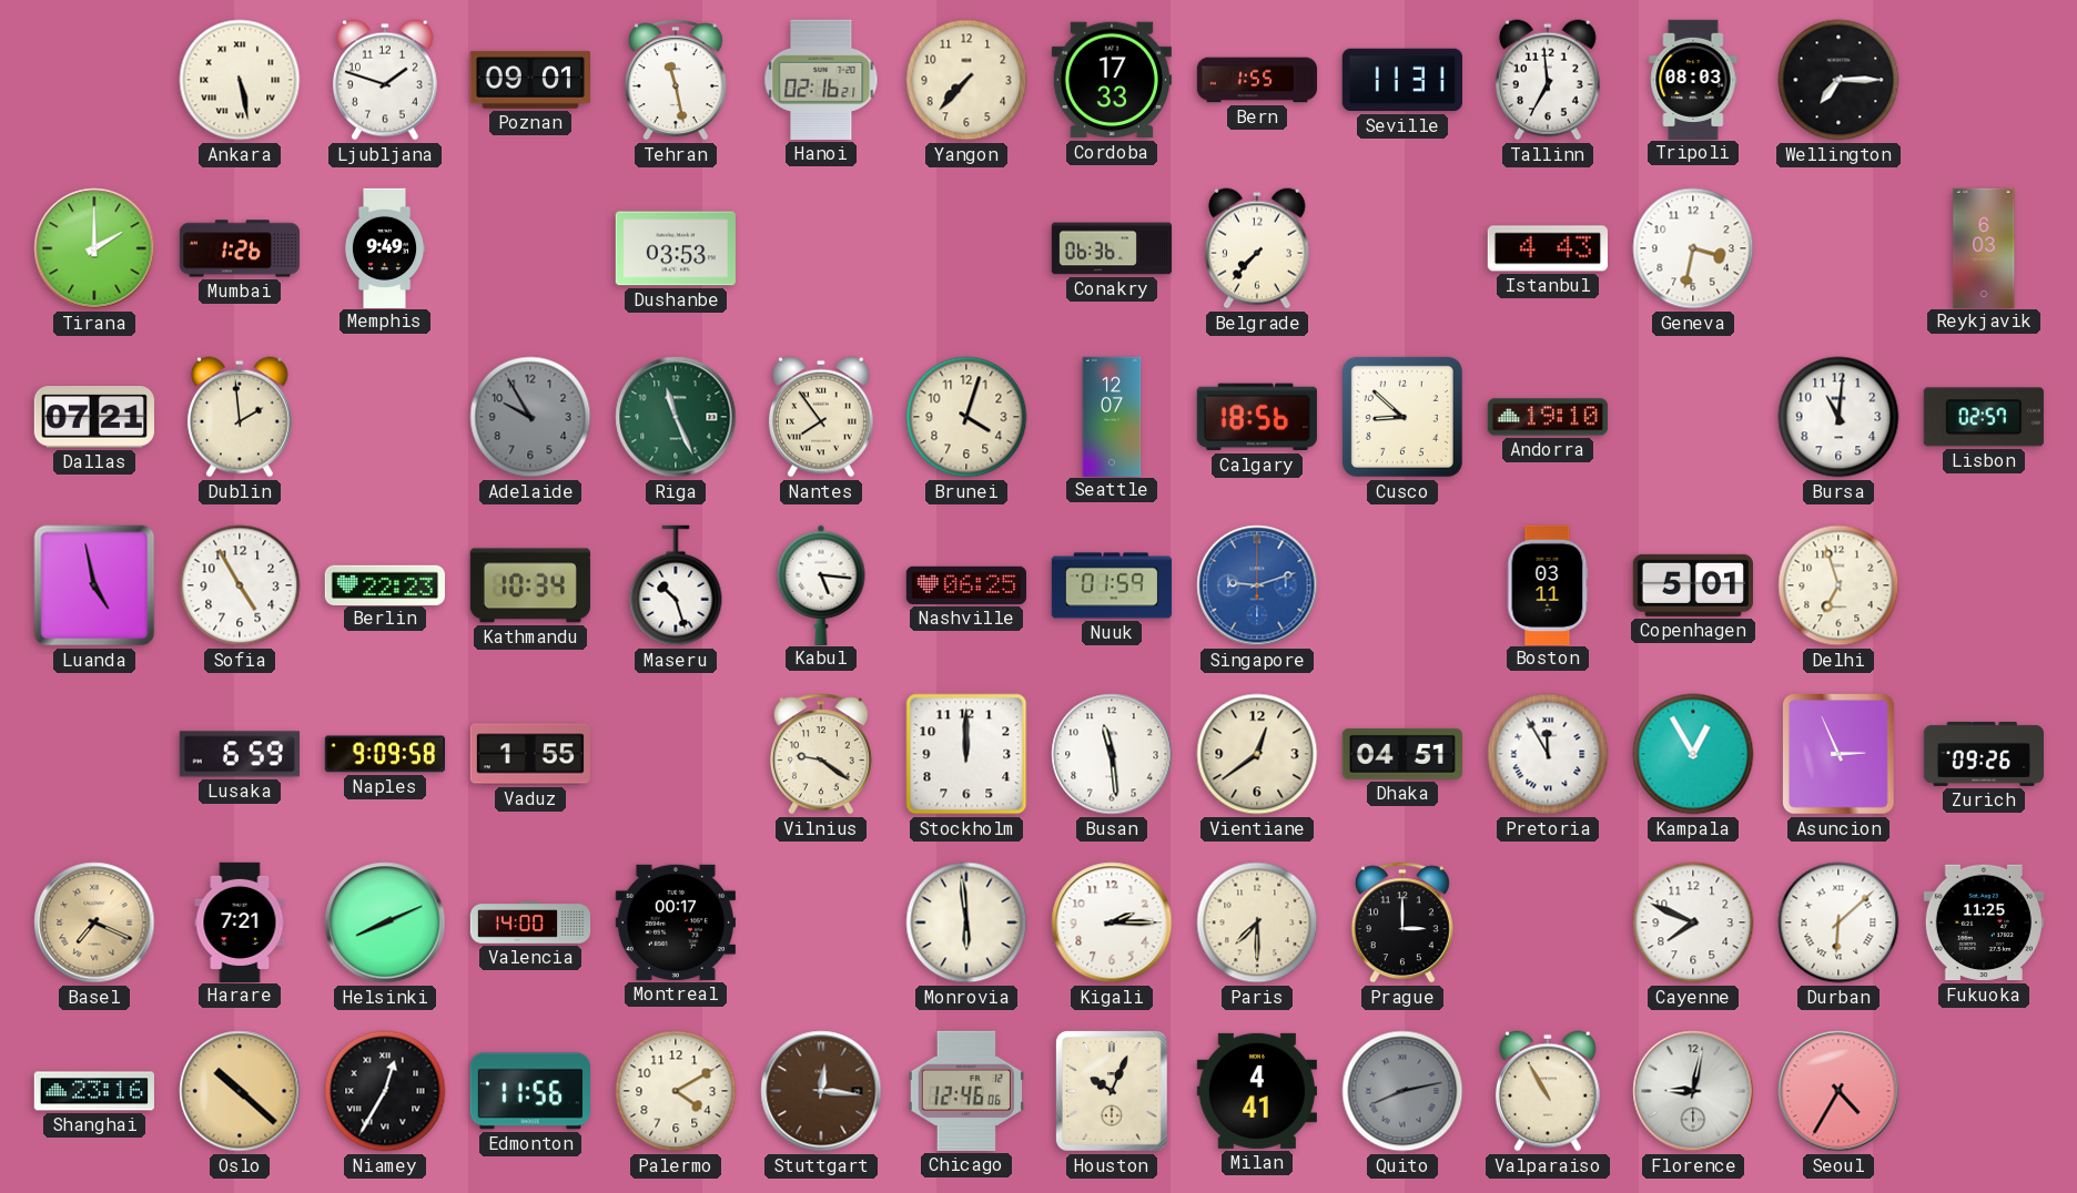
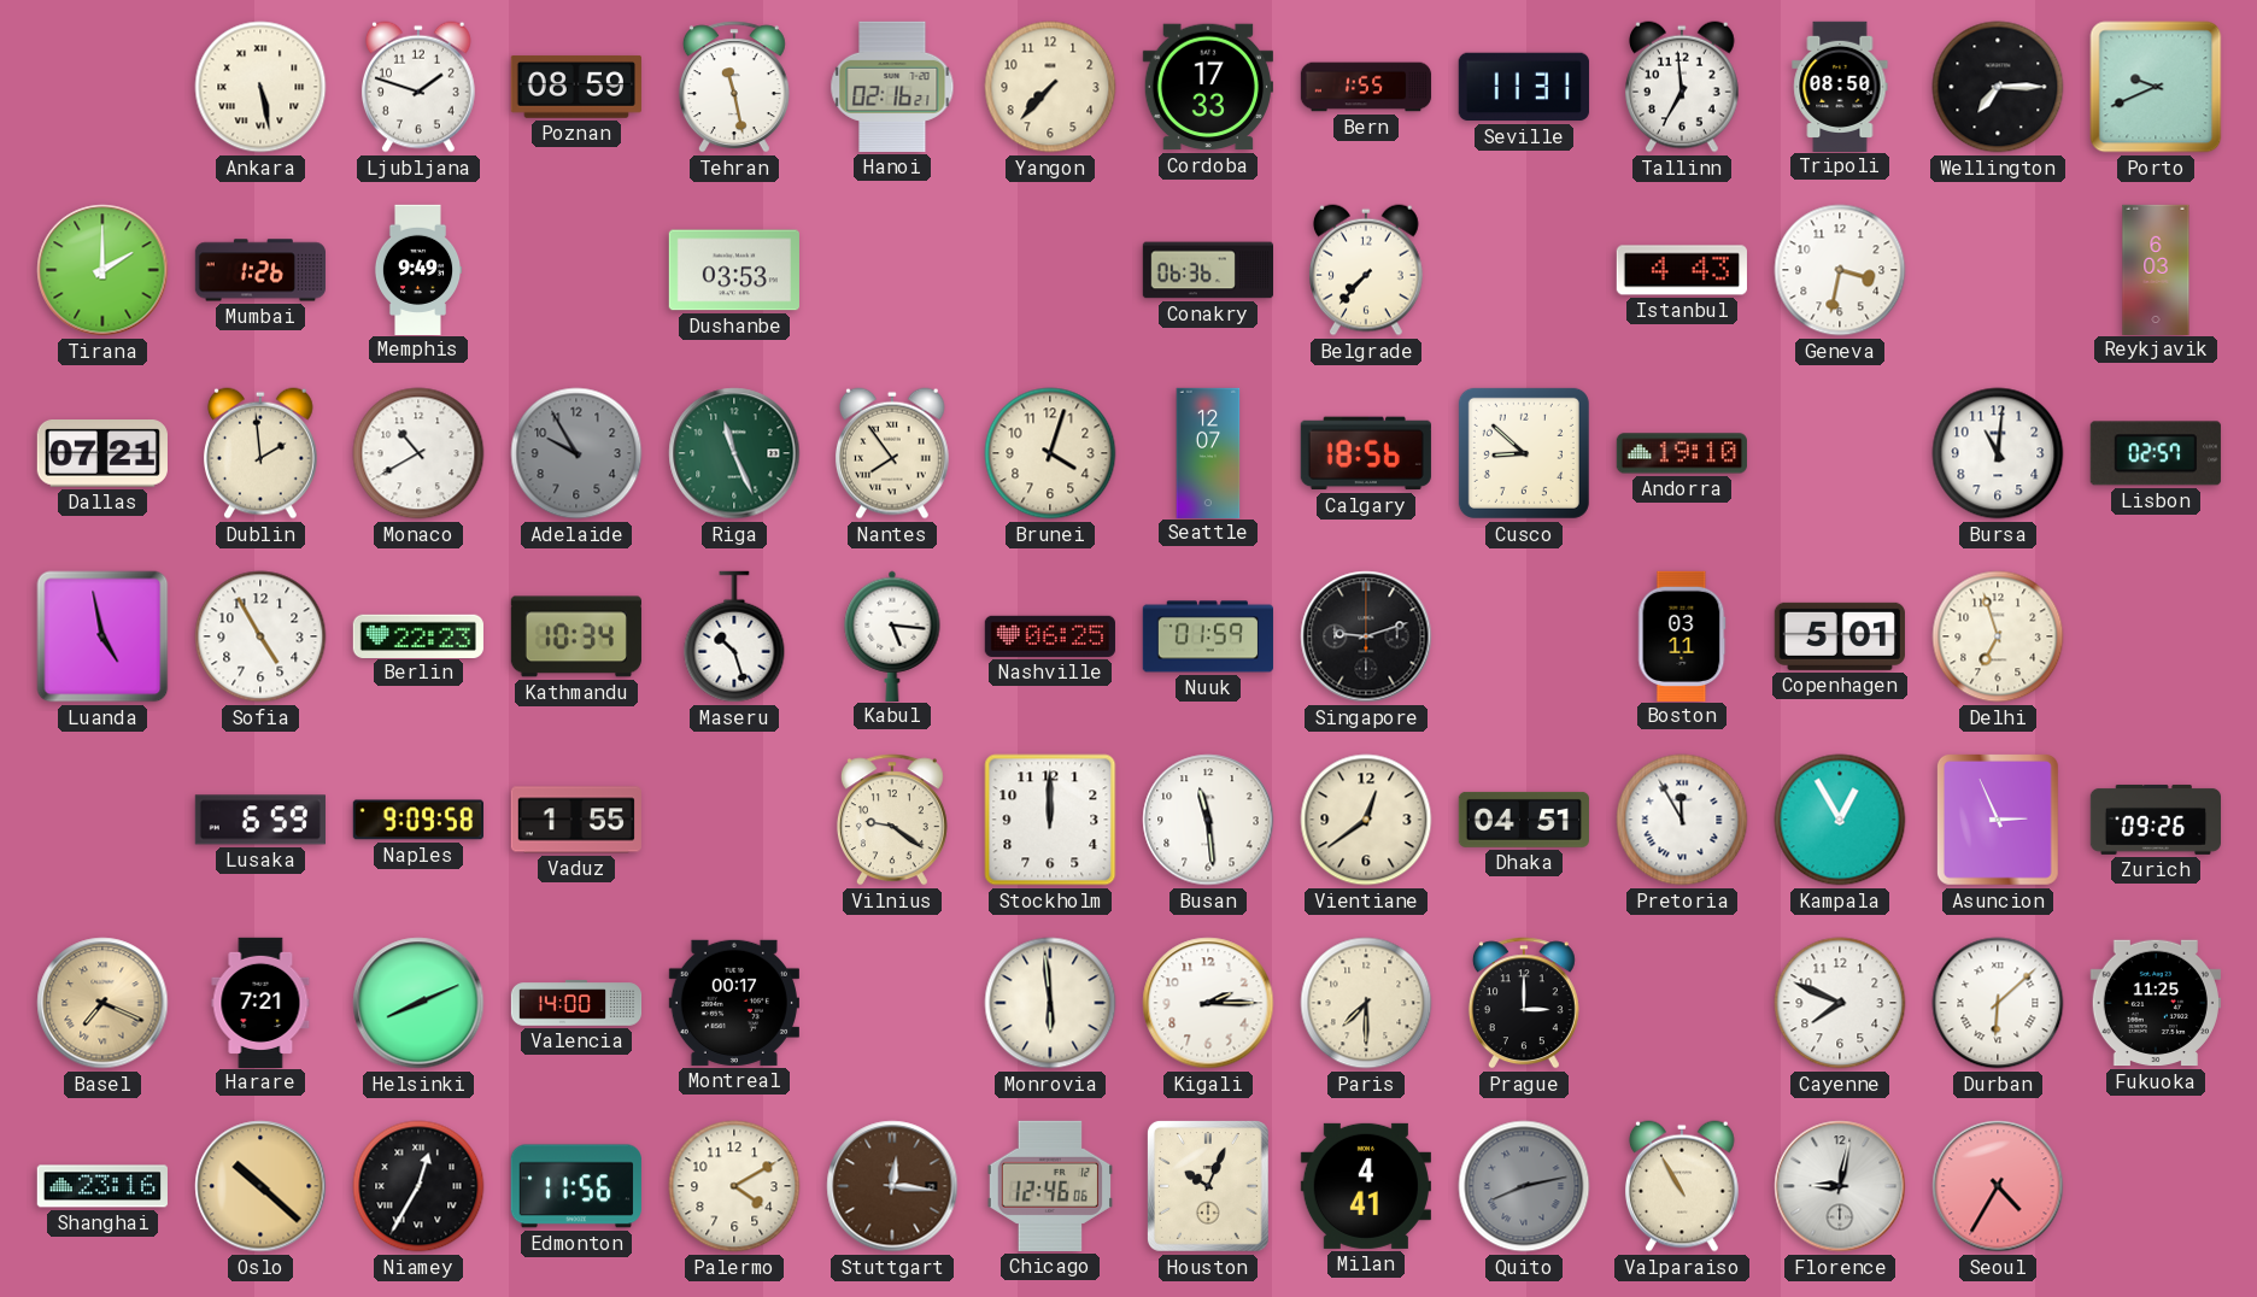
Poznan: 09:01 -> 08:59 (576, 87)
Tripoli: 08:03 -> 08:50 (1840, 86)
Porto: none -> 9:41 (2156, 87)
Monaco: none -> 10:40 (418, 453)
Singapore dial: blue -> black (1366, 636)
